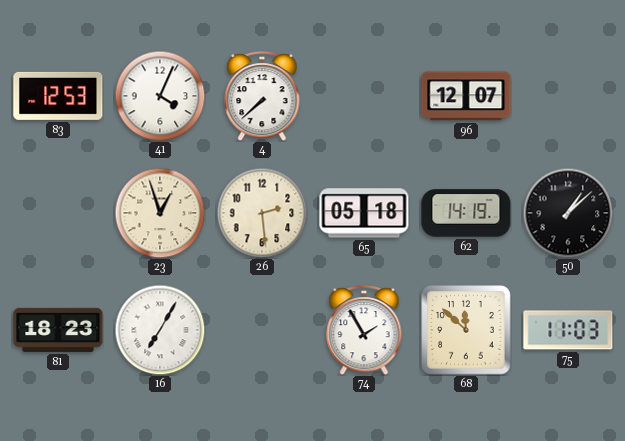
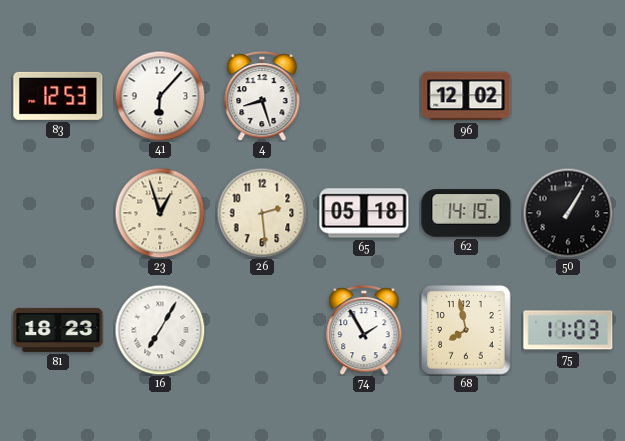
41: 4:04 -> 6:07 (160, 96)
4: 7:38 -> 8:27 (262, 97)
96: 12:07 -> 12:02 (466, 96)
50: 1:08 -> 1:05 (568, 213)
68: 11:52 -> 7:58 (466, 330)
